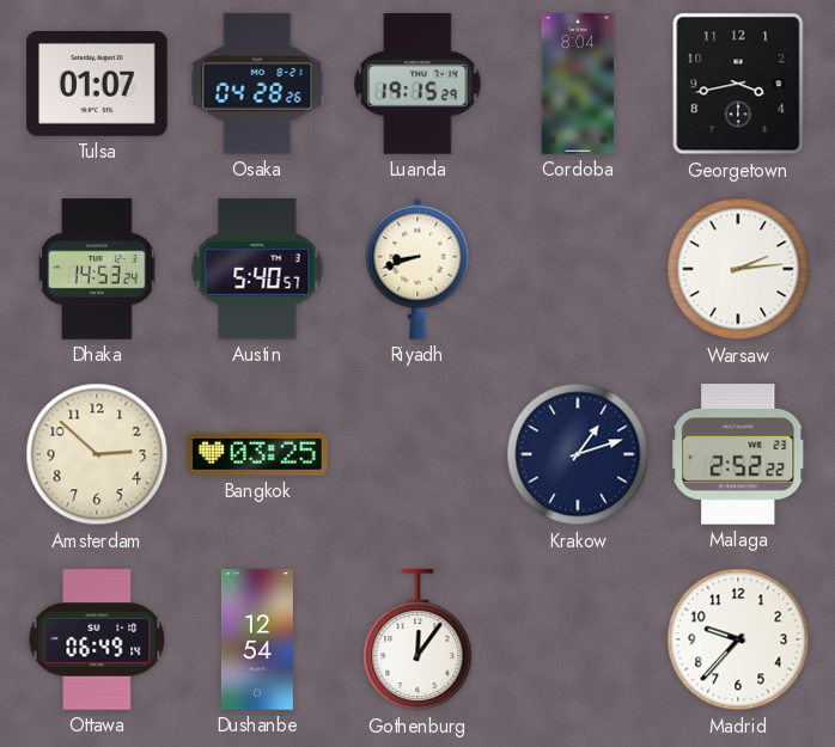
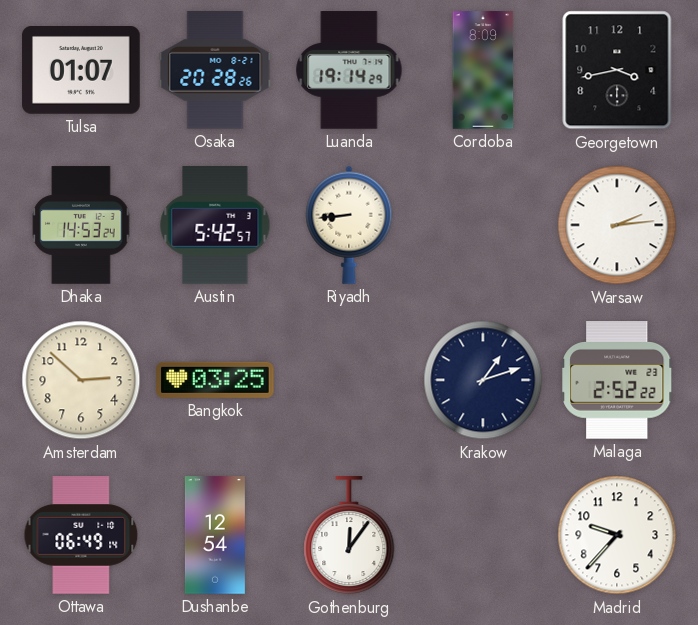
Osaka: 04:28 -> 20:28 (215, 70)
Luanda: 19:15 -> 19:14 (349, 70)
Cordoba: 8:04 -> 8:09 (483, 70)
Austin: 5:40 -> 5:42 (215, 225)
Riyadh: 8:42 -> 8:44 (349, 225)
